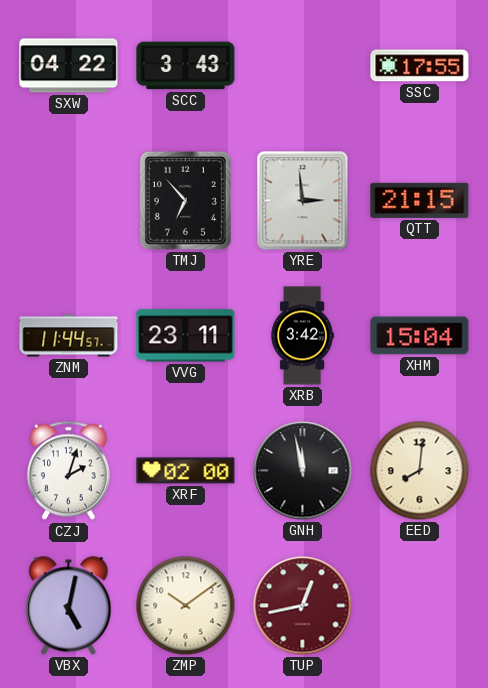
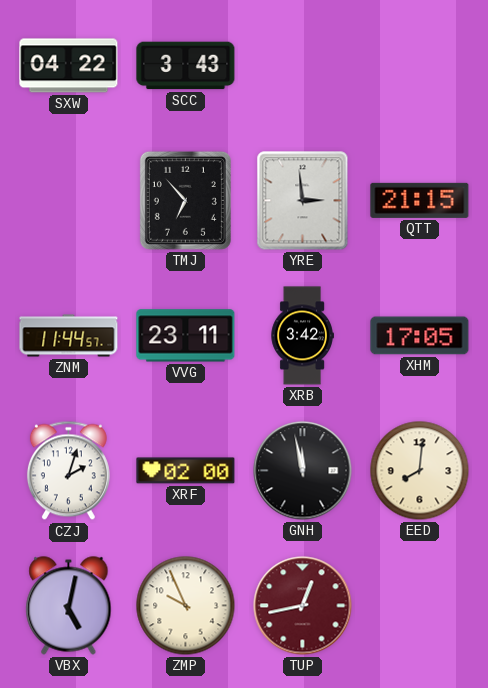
SSC: 17:55 -> none (420, 66)
XHM: 15:04 -> 17:05 (420, 336)
ZMP: 10:09 -> 9:56 (186, 606)
